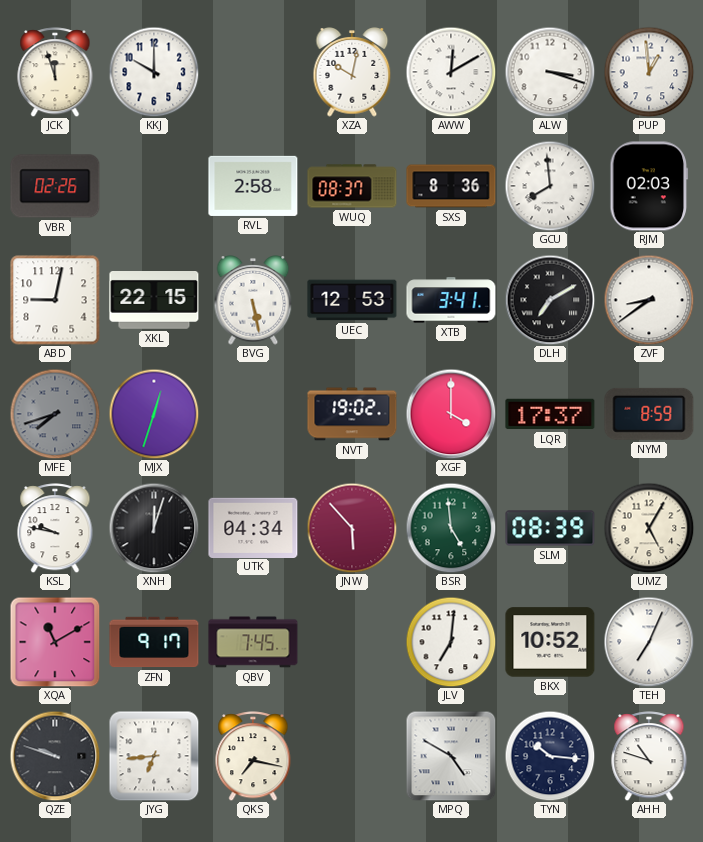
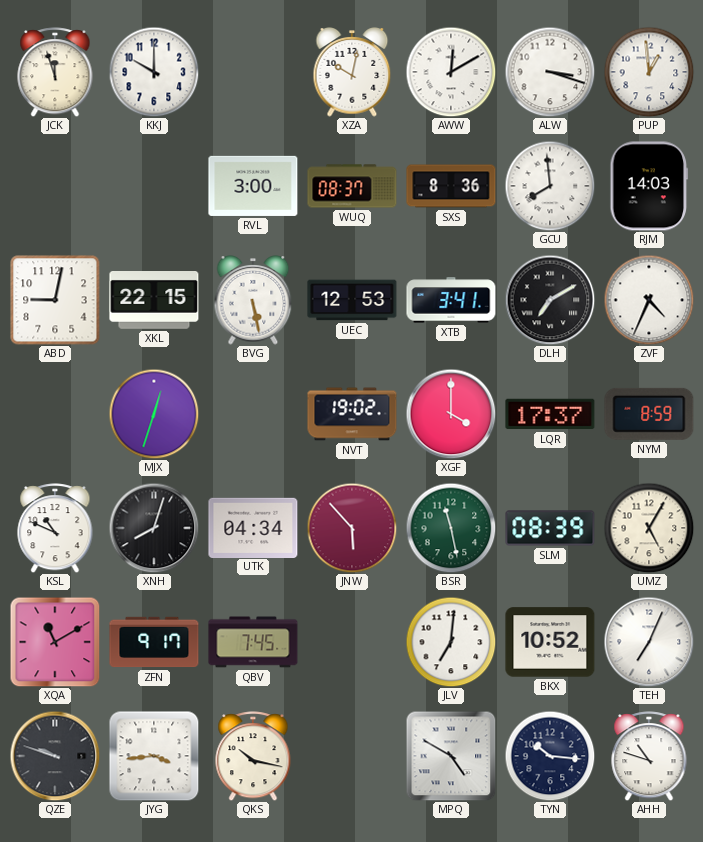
VBR: 02:26 -> none (55, 186)
RVL: 2:58 -> 3:00 (253, 186)
RJM: 02:03 -> 14:03 (649, 186)
ZVF: 8:39 -> 4:34 (649, 300)
MFE: 7:42 -> none (55, 414)
KSL: 9:47 -> 10:49 (55, 528)
XNH: 12:03 -> 8:03 (154, 528)
BSR: 4:59 -> 11:28 (451, 528)
JYG: 6:44 -> 3:44 (154, 756)
QKS: 7:17 -> 10:17 (253, 756)
